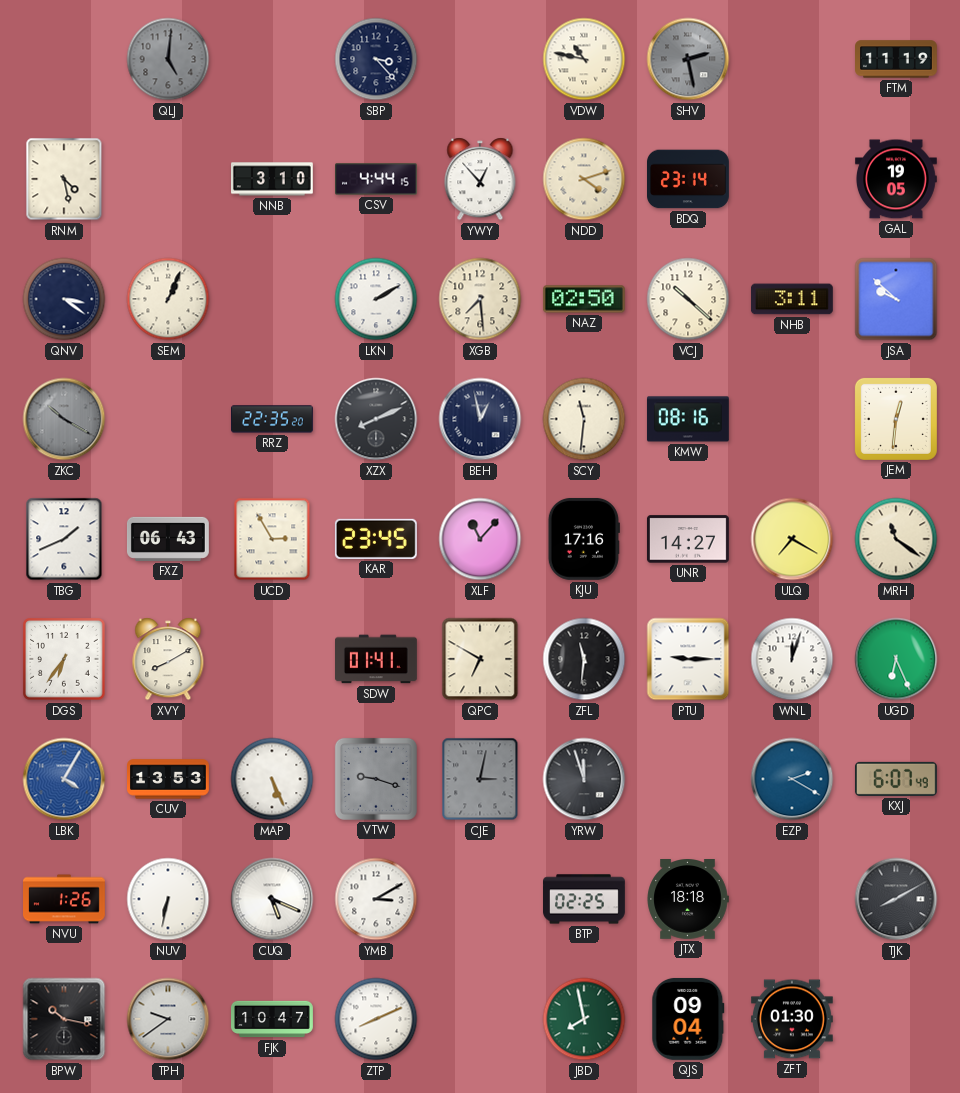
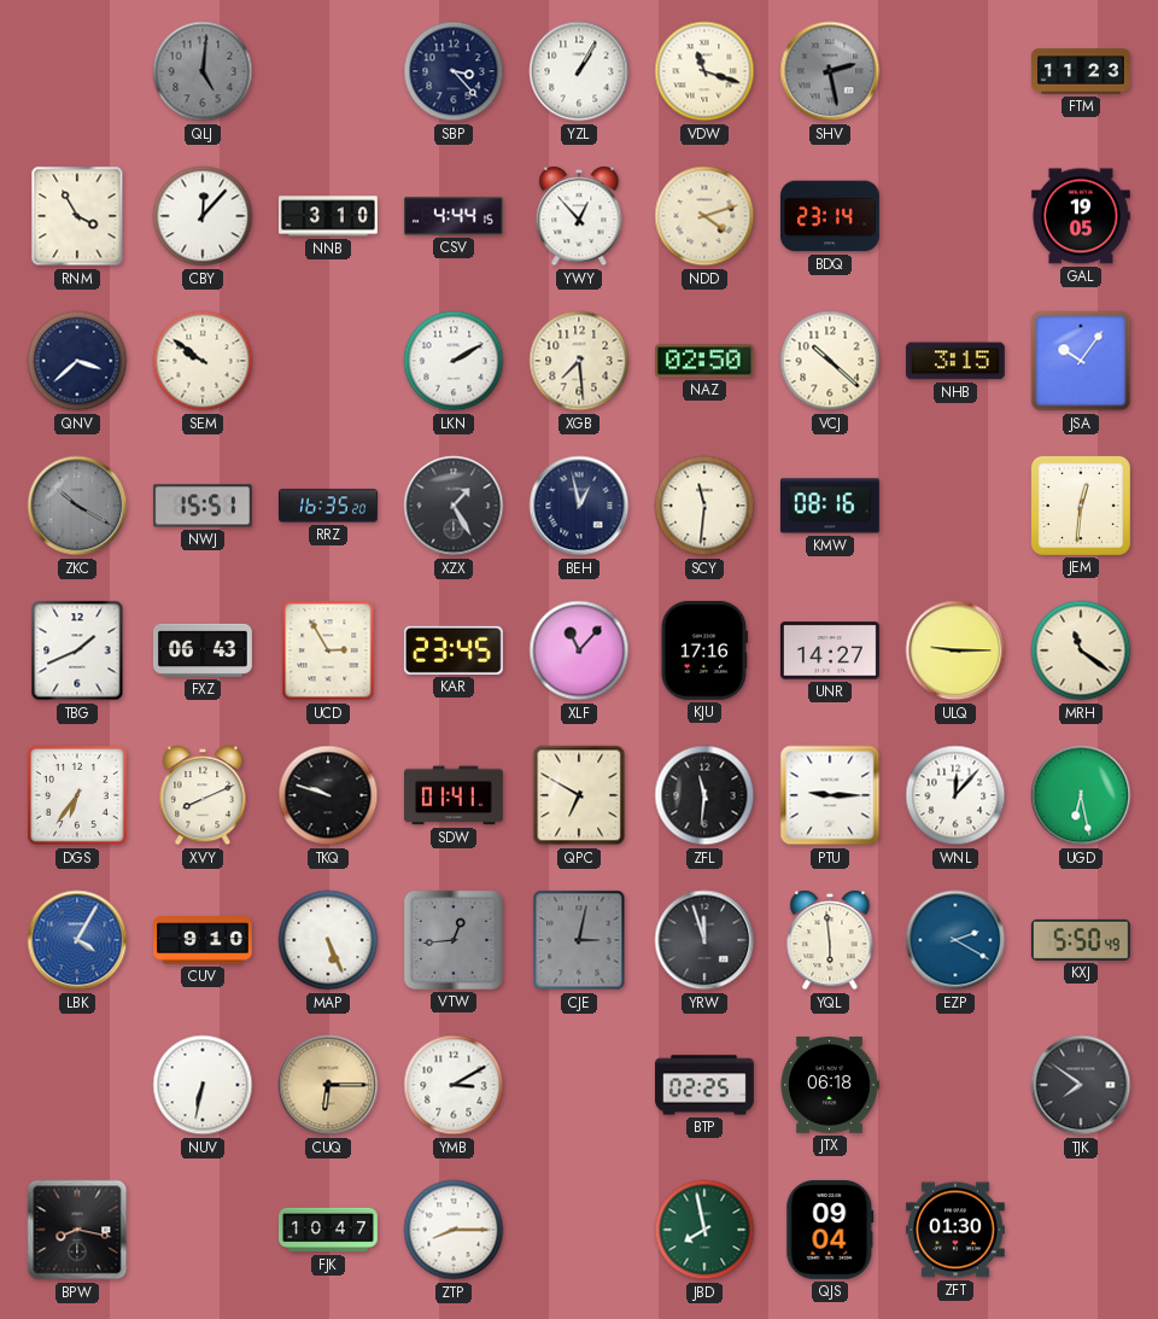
YZL: none -> 1:05 (579, 71)
VDW: 10:47 -> 11:18 (704, 71)
FTM: 11:19 -> 11:23 (1082, 71)
RNM: 4:28 -> 3:55 (77, 216)
CBY: none -> 12:07 (203, 216)
QNV: 3:21 -> 3:38 (77, 361)
SEM: 1:04 -> 9:51 (203, 361)
NHB: 3:11 -> 3:15 (955, 361)
JSA: 9:52 -> 10:06 (1081, 361)
NWJ: none -> 15:51 (203, 506)
RRZ: 22:35 -> 16:35 (329, 506)
XZX: 8:11 -> 1:25 (454, 506)
ULQ: 7:20 -> 9:15 (955, 650)
XVY: 8:10 -> 8:11 (203, 795)
TKQ: none -> 9:48 (328, 795)
WNL: 12:03 -> 12:07 (955, 795)
UGD: 6:26 -> 6:28 (1081, 795)
CUV: 13:53 -> 9:10 (204, 940)
VTW: 9:18 -> 12:44 (454, 940)
YQL: none -> 5:59 (830, 940)
KXJ: 6:07 -> 5:50 (1081, 940)
NVU: 1:26 -> none (65, 899)
CUQ: 5:19 -> 6:15 (328, 1085)
CUQ dial: white -> champagne (328, 1085)
JTX: 18:18 -> 06:18 (830, 1086)
TJK: 8:10 -> 7:51 (1081, 1085)
BPW: 10:17 -> 8:17 (77, 1230)
TPH: 9:39 -> none (168, 1019)
ZTP: 8:11 -> 8:15 (454, 1230)
